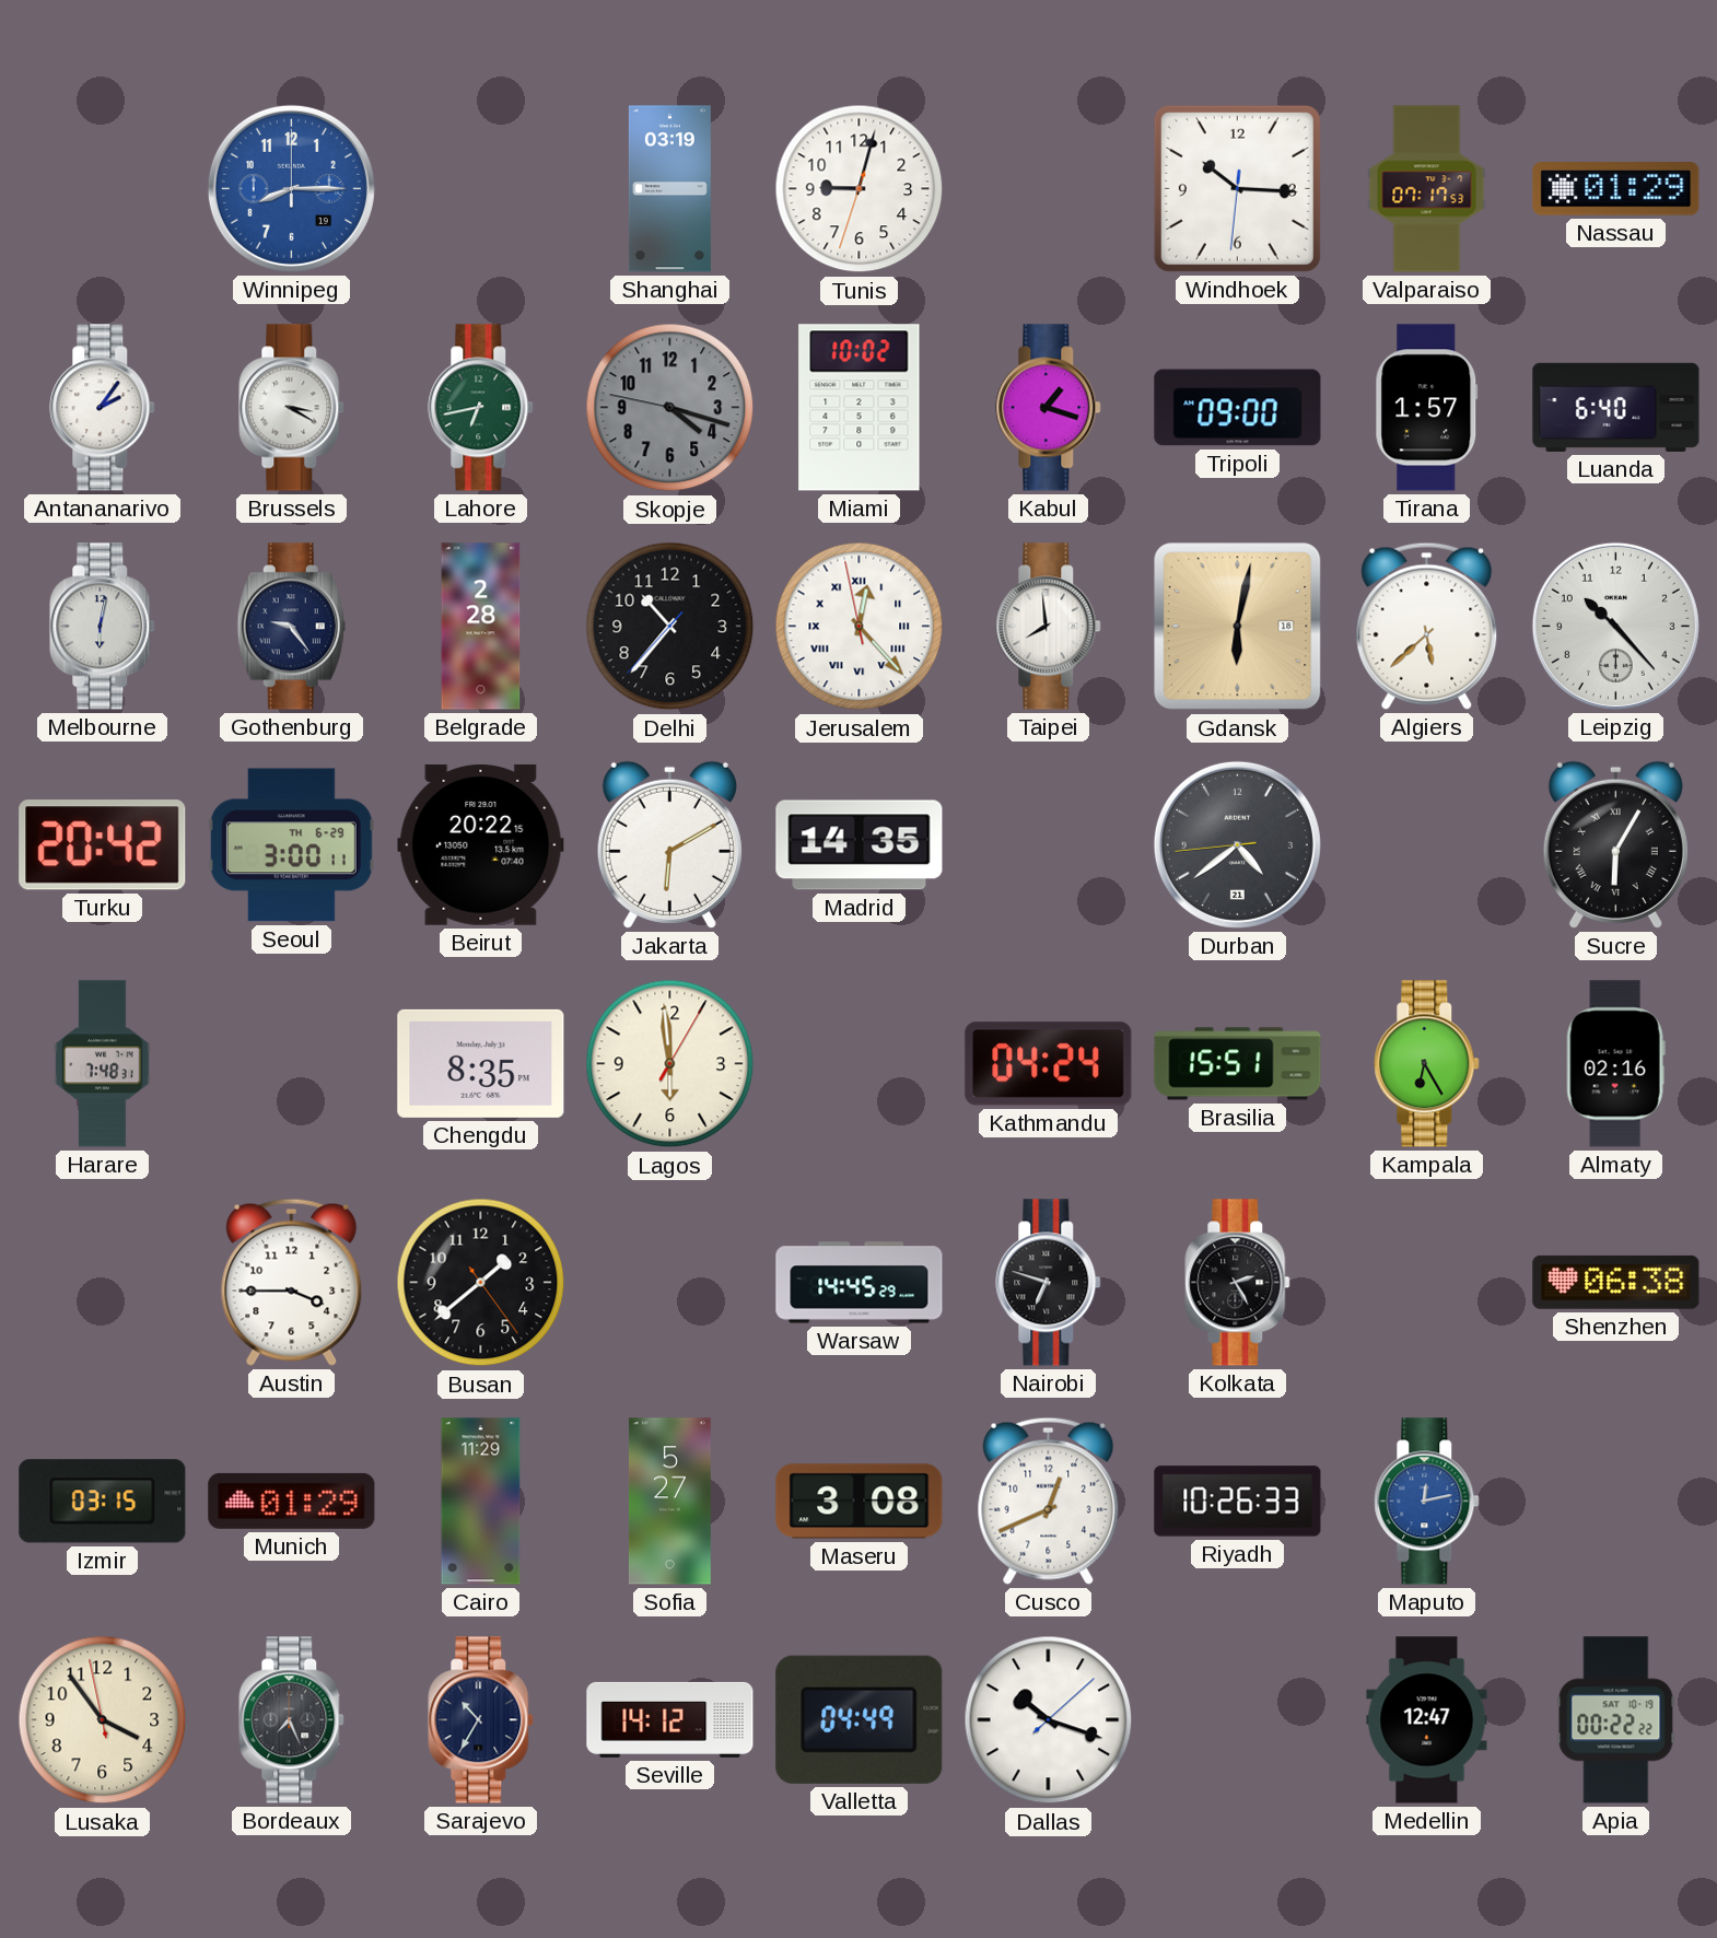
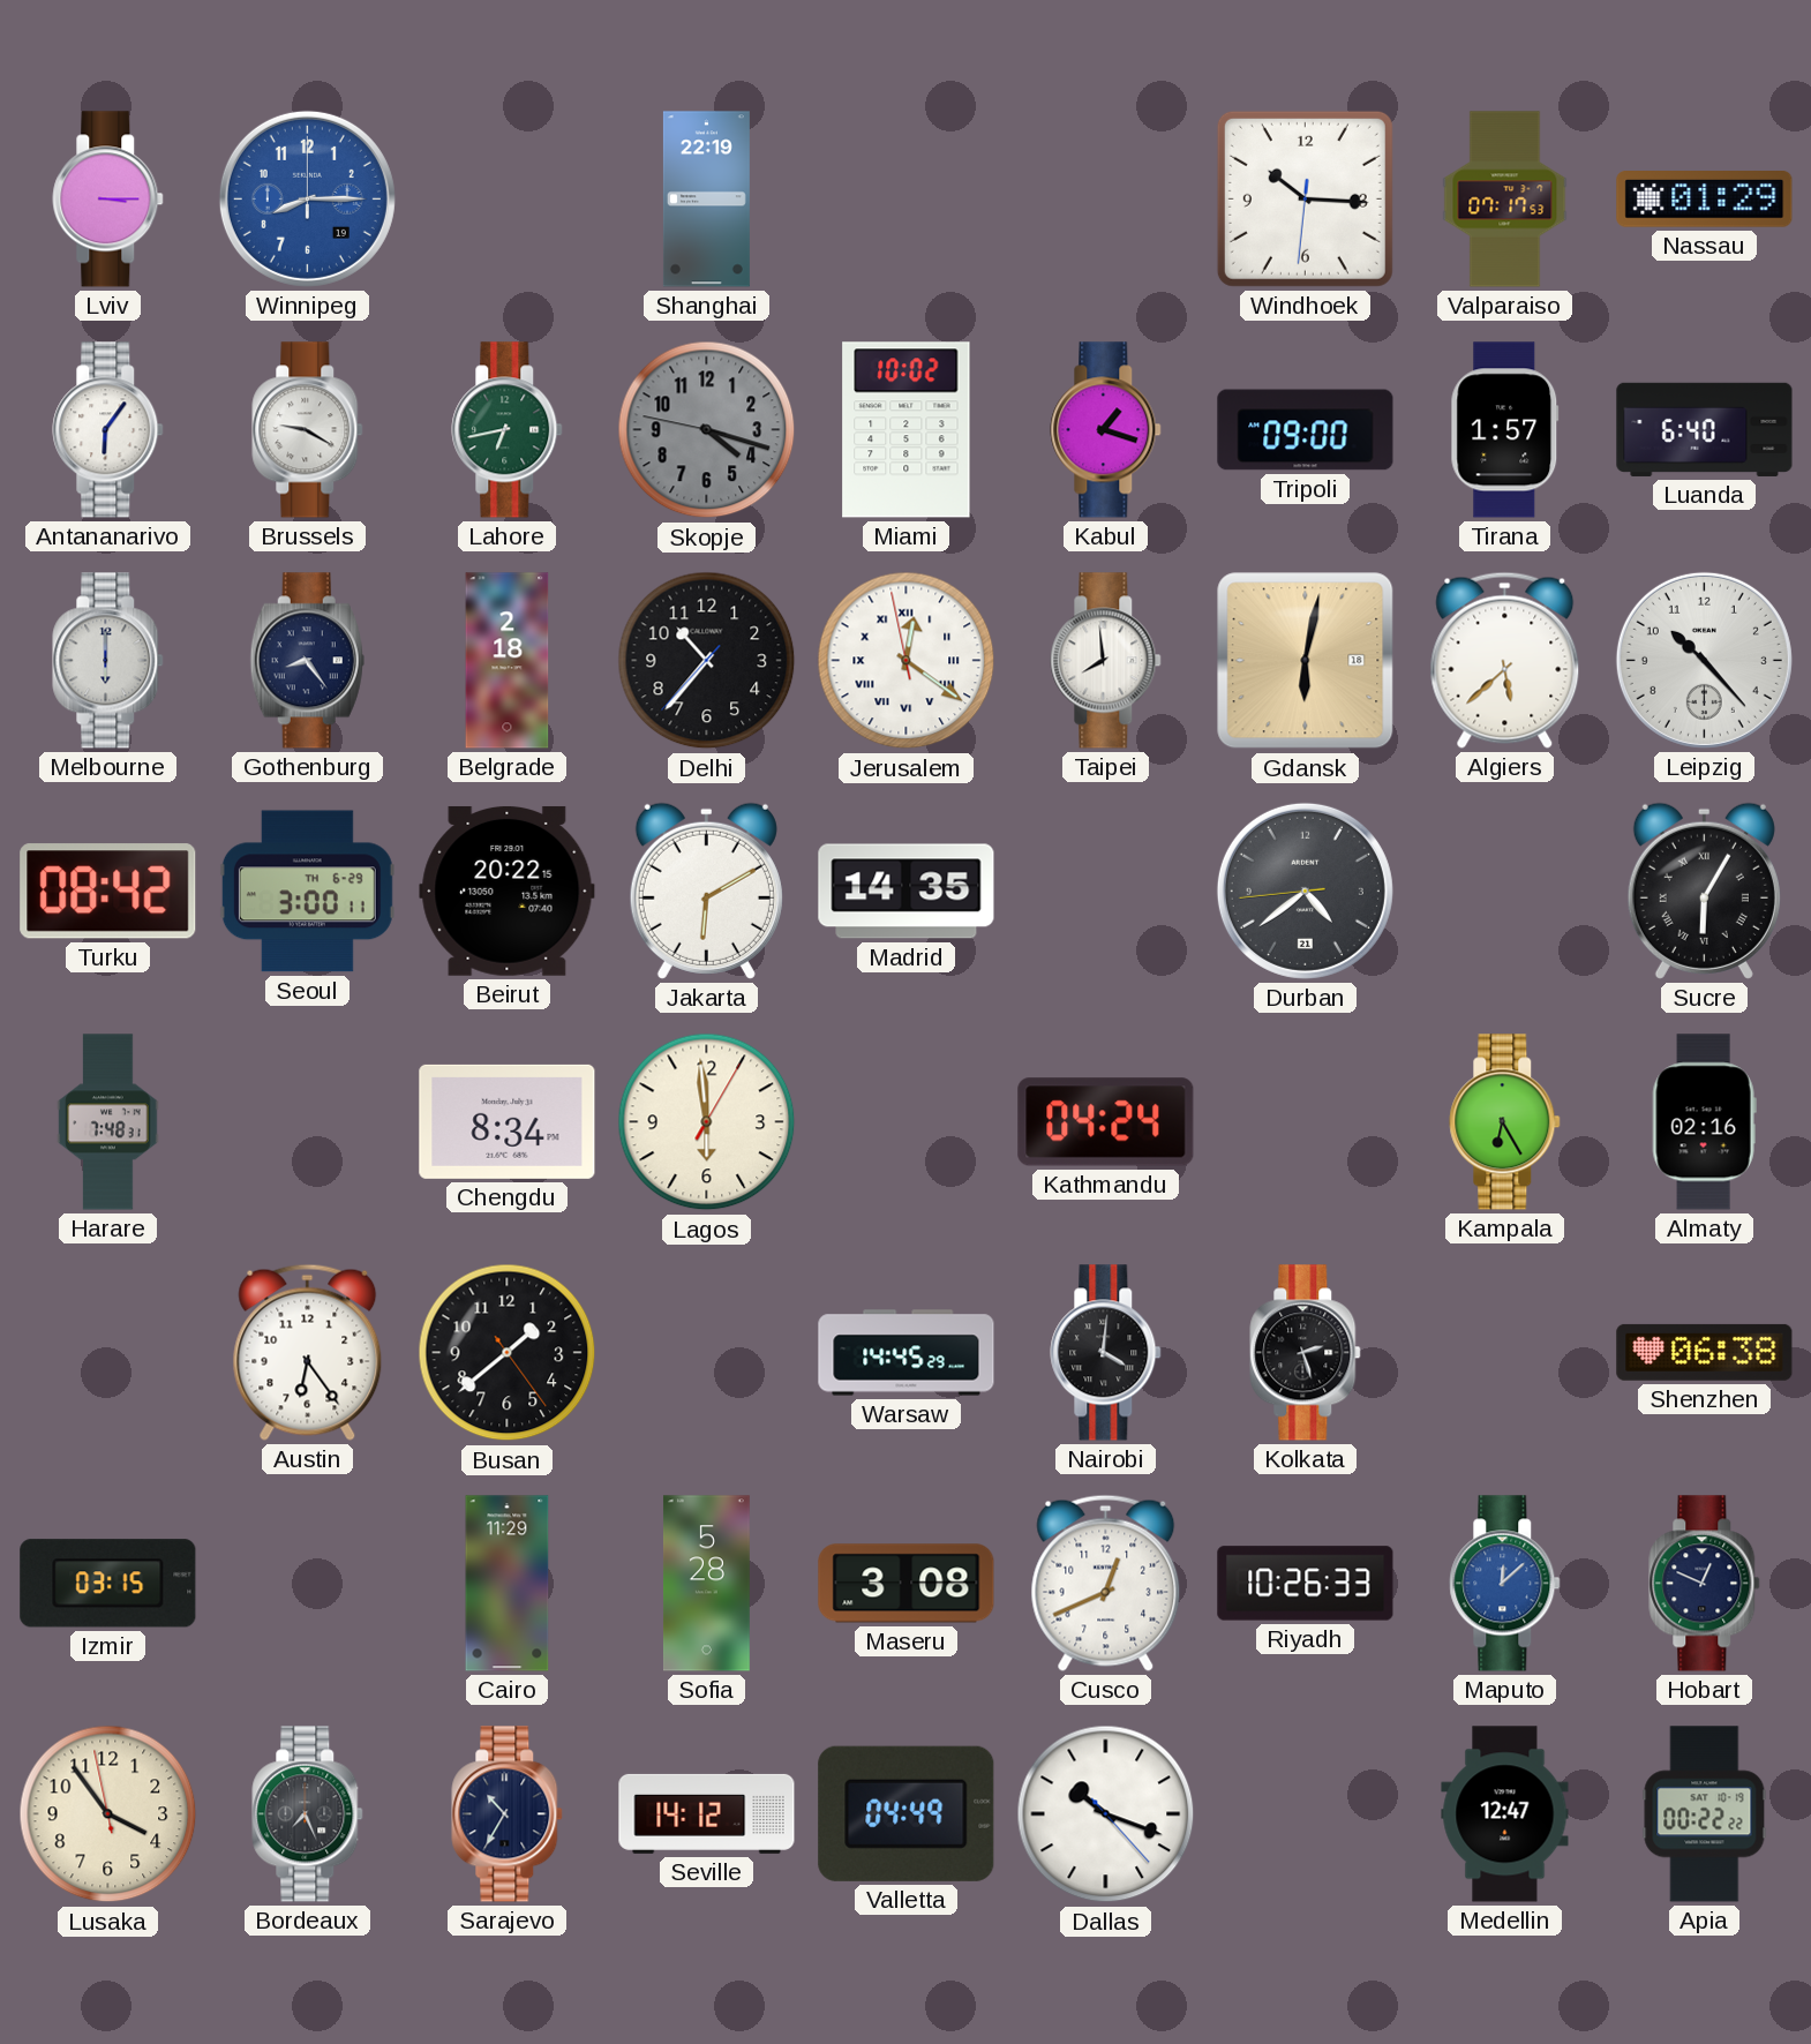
Lviv: none -> 3:15 (108, 200)
Shanghai: 03:19 -> 22:19 (706, 200)
Tunis: 9:02 -> none (860, 189)
Antananarivo: 2:06 -> 6:06 (108, 430)
Brussels: 3:20 -> 9:20 (308, 430)
Melbourne: 6:02 -> 6:00 (108, 661)
Gothenburg: 9:24 -> 8:24 (307, 661)
Belgrade: 2:28 -> 2:18 (508, 661)
Jerusalem: 12:22 -> 12:20 (907, 661)
Turku: 20:42 -> 08:42 (108, 892)
Chengdu: 8:35 -> 8:34 (508, 1121)
Brasilia: 15:51 -> none (1238, 1064)
Austin: 3:45 -> 6:24 (308, 1352)
Nairobi: 6:48 -> 4:01 (1106, 1353)
Kolkata: 2:25 -> 2:27 (1306, 1353)
Munich: 01:29 -> none (292, 1501)
Sofia: 5:27 -> 5:28 (706, 1584)
Maputo: 12:13 -> 12:08 (1505, 1584)
Hobart: none -> 12:49 (1705, 1584)
Dallas: 10:18:08 -> 10:18:23 (1106, 1814)
